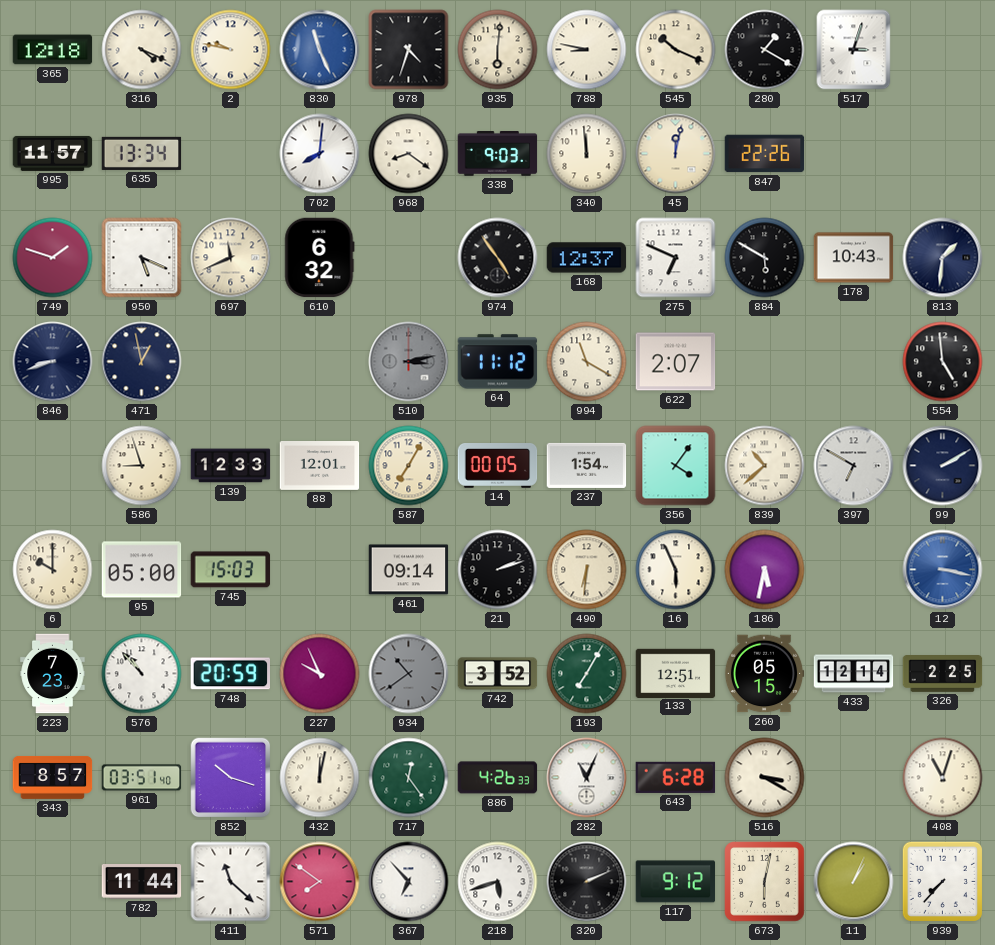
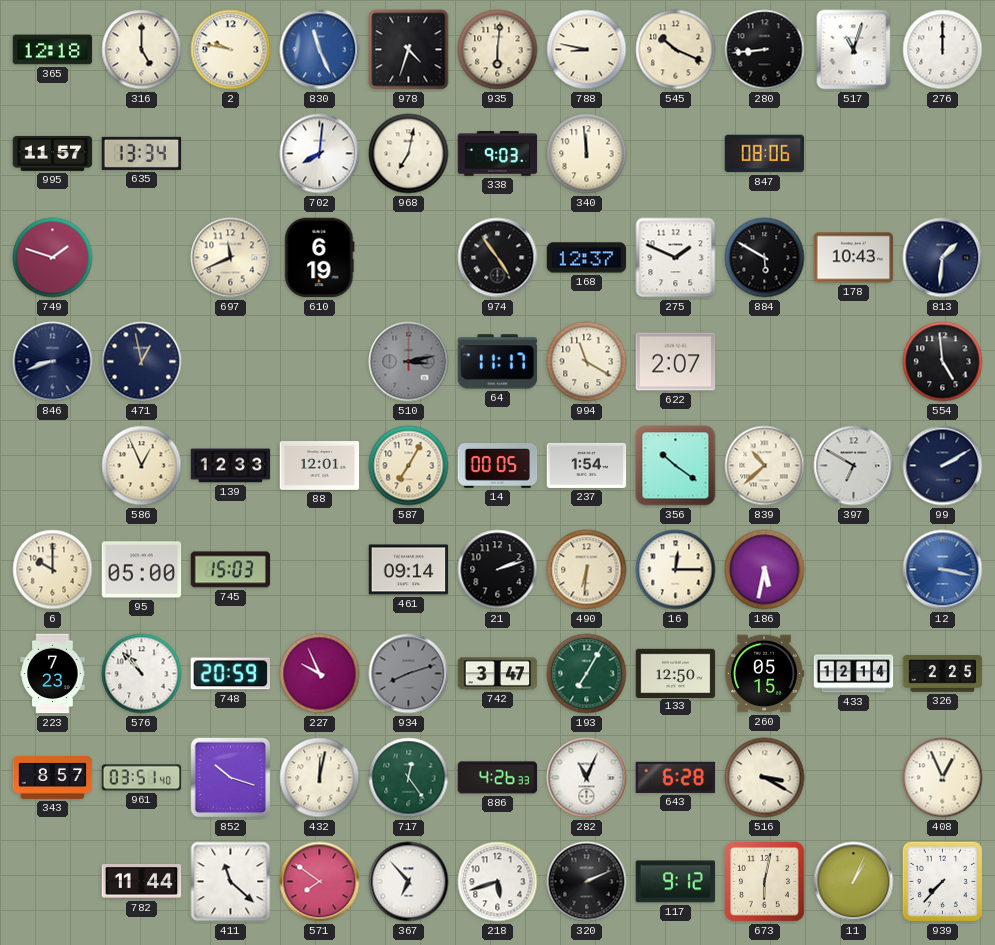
316: 4:19 -> 5:00 (142, 50)
280: 1:20 -> 8:44 (765, 50)
517: 3:03 -> 11:03 (854, 50)
276: none -> 12:00 (943, 50)
968: 8:21 -> 7:02 (409, 154)
45: 12:02 -> none (676, 154)
847: 22:26 -> 08:06 (765, 154)
950: 5:19 -> none (142, 258)
610: 6:32 -> 6:19 (320, 258)
275: 6:49 -> 1:49 (676, 258)
64: 11:12 -> 11:17 (498, 362)
586: 8:57 -> 12:56 (142, 466)
356: 4:06 -> 10:21 (676, 466)
16: 5:56 -> 12:15 (676, 570)
934: 10:39 -> 8:12 (409, 674)
742: 3:52 -> 3:47 (498, 674)
133: 12:51 -> 12:50 (676, 673)
408: 11:03 -> 12:56 (943, 778)
